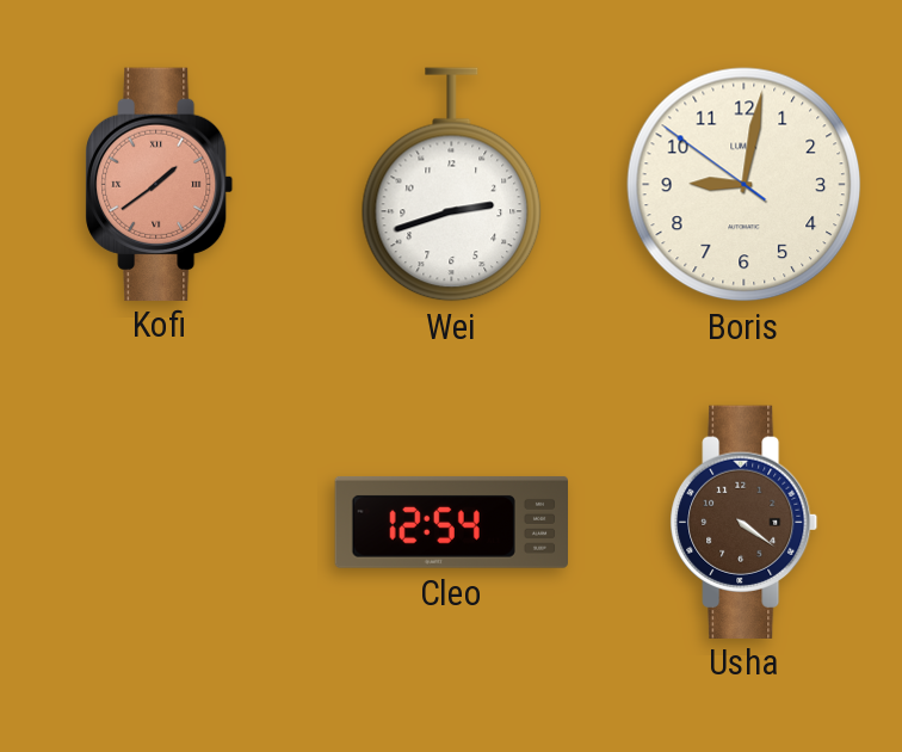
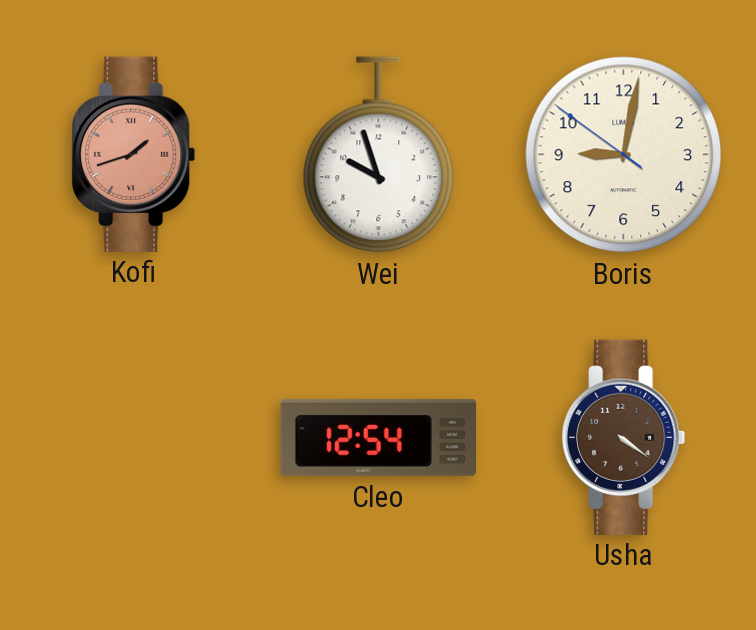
Kofi: 1:39 -> 1:42 (134, 154)
Wei: 2:42 -> 9:57 (379, 155)
